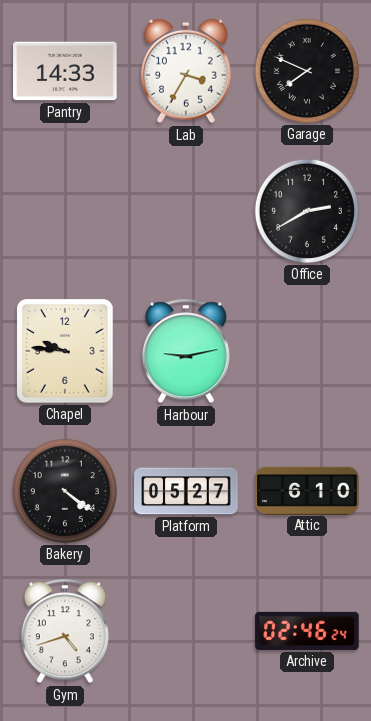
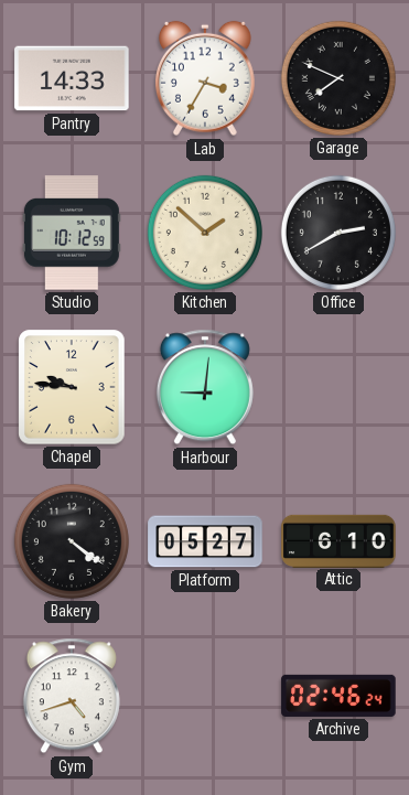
Studio: none -> 10:12 (72, 233)
Kitchen: none -> 1:52 (205, 233)
Harbour: 9:13 -> 9:01 (205, 387)
